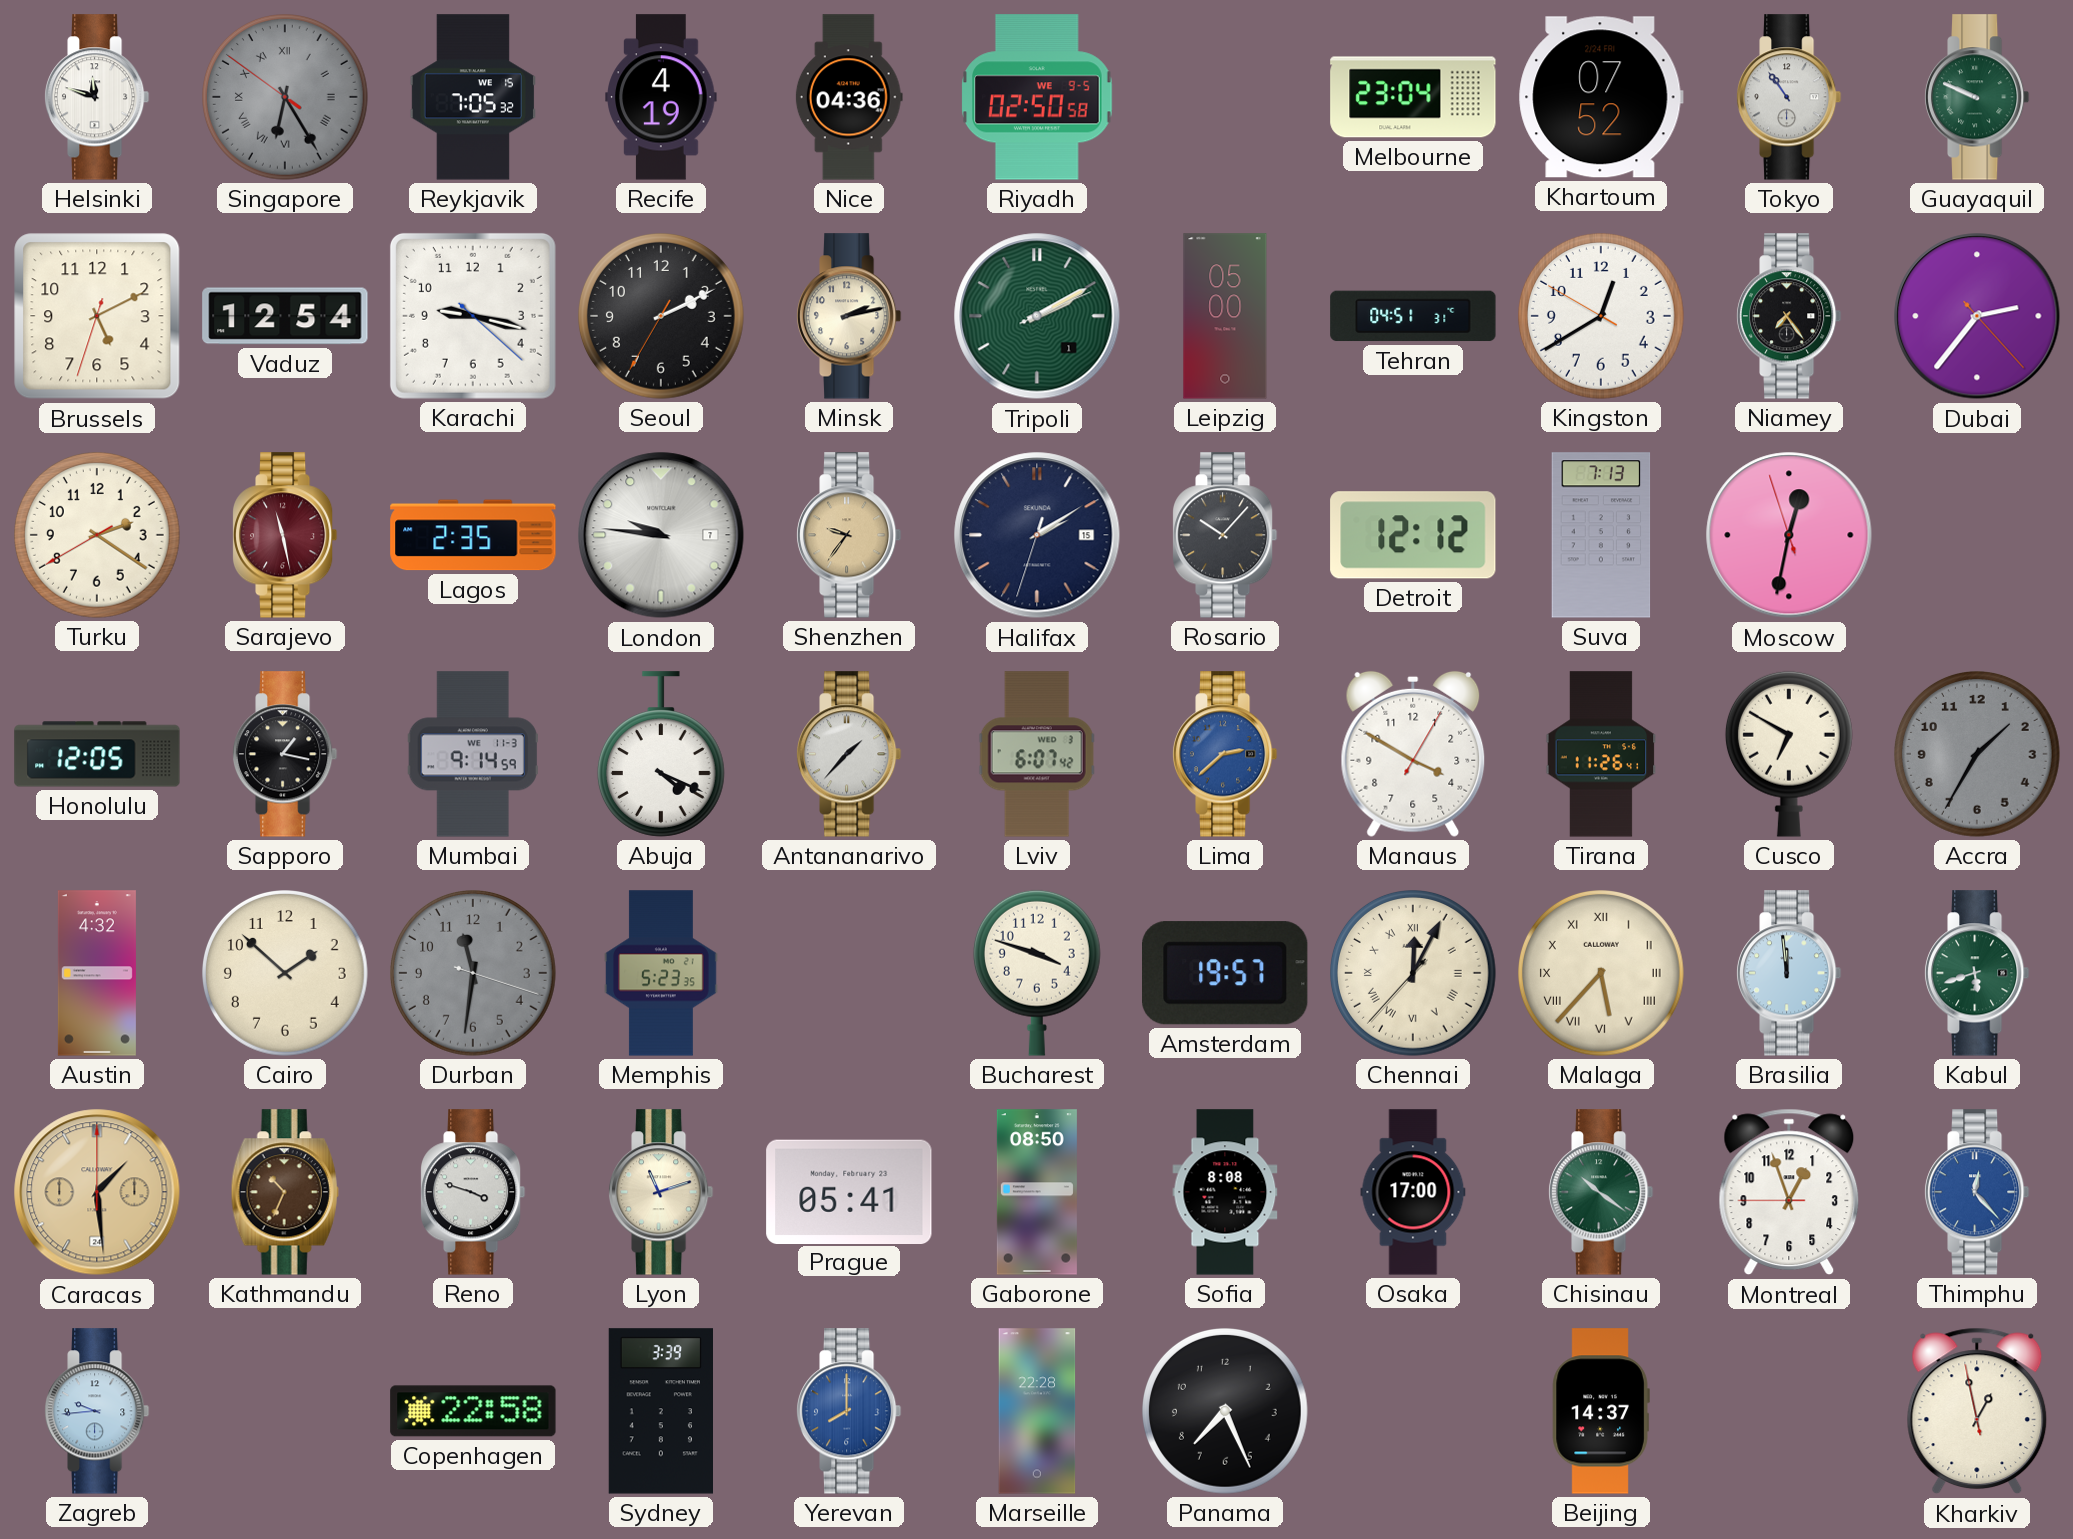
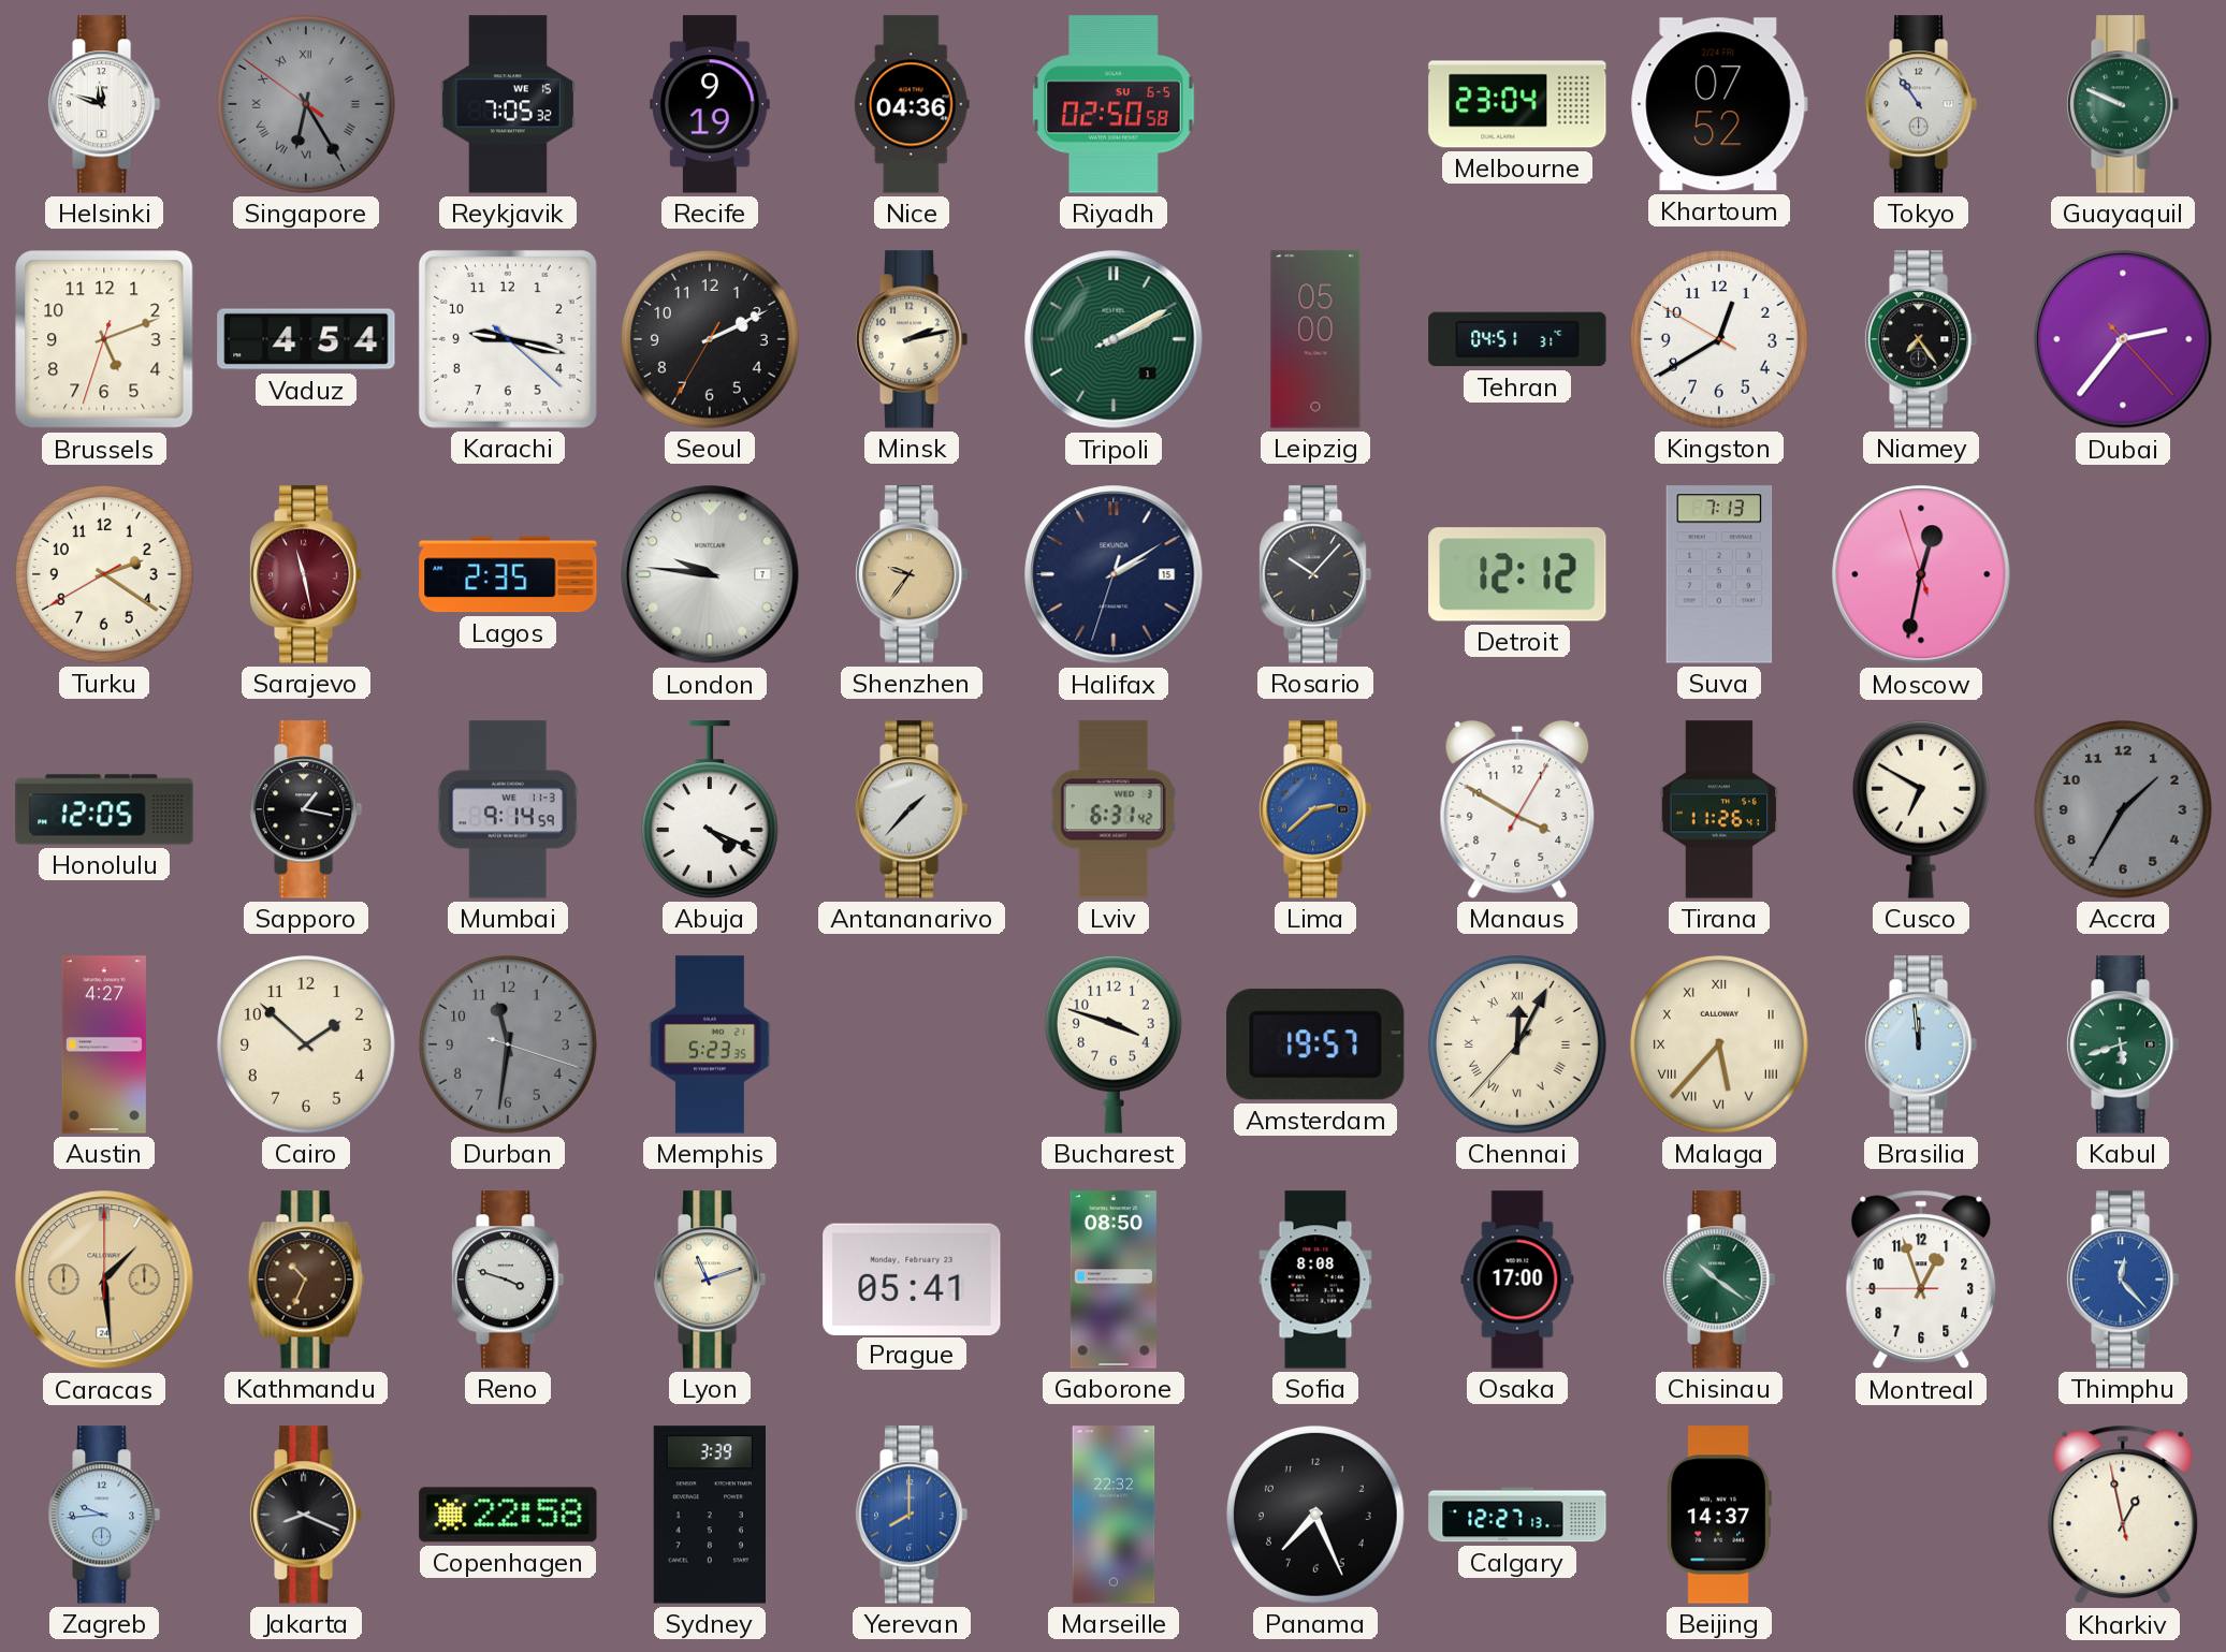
Recife: 4:19 -> 9:19 (710, 104)
Riyadh date: WE 9-5 -> SU 6-5 (1114, 104)
Brussels: 5:10 -> 5:11 (104, 339)
Vaduz: 12:54 -> 4:54 (306, 339)
Lviv: 6:07 -> 6:31 (1114, 809)
Austin: 4:32 -> 4:27 (104, 1044)
Jakarta: none -> 8:19 (306, 1515)
Marseille: 22:28 -> 22:32 (1114, 1515)
Calgary: none -> 12:27 (1517, 1515)
